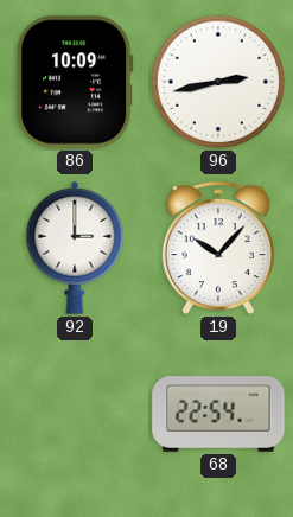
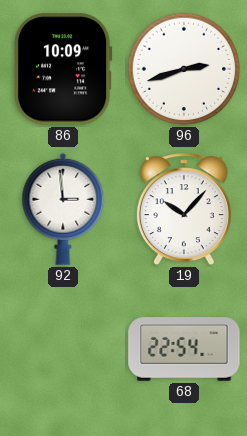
96: 2:43 -> 2:42 (184, 69)
92: 3:00 -> 2:59 (63, 209)
